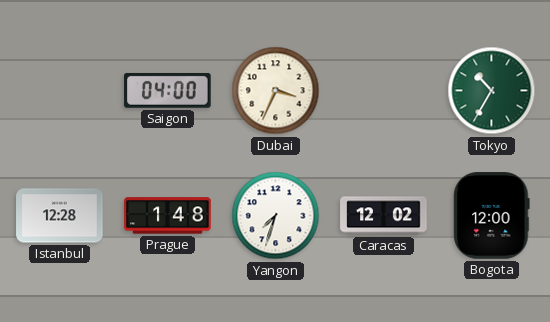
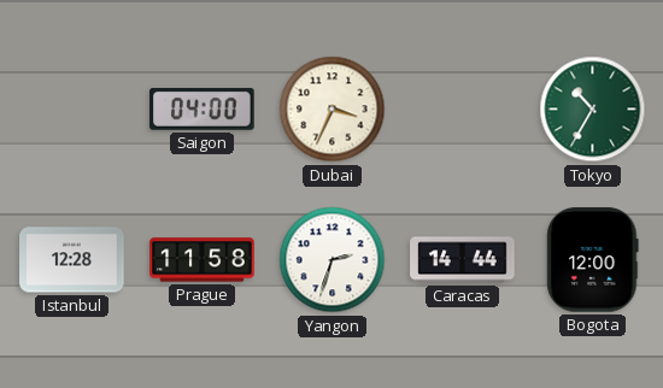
Prague: 1:48 -> 11:58 (203, 260)
Yangon: 7:33 -> 2:33 (333, 260)
Caracas: 12:02 -> 14:44 (463, 260)
